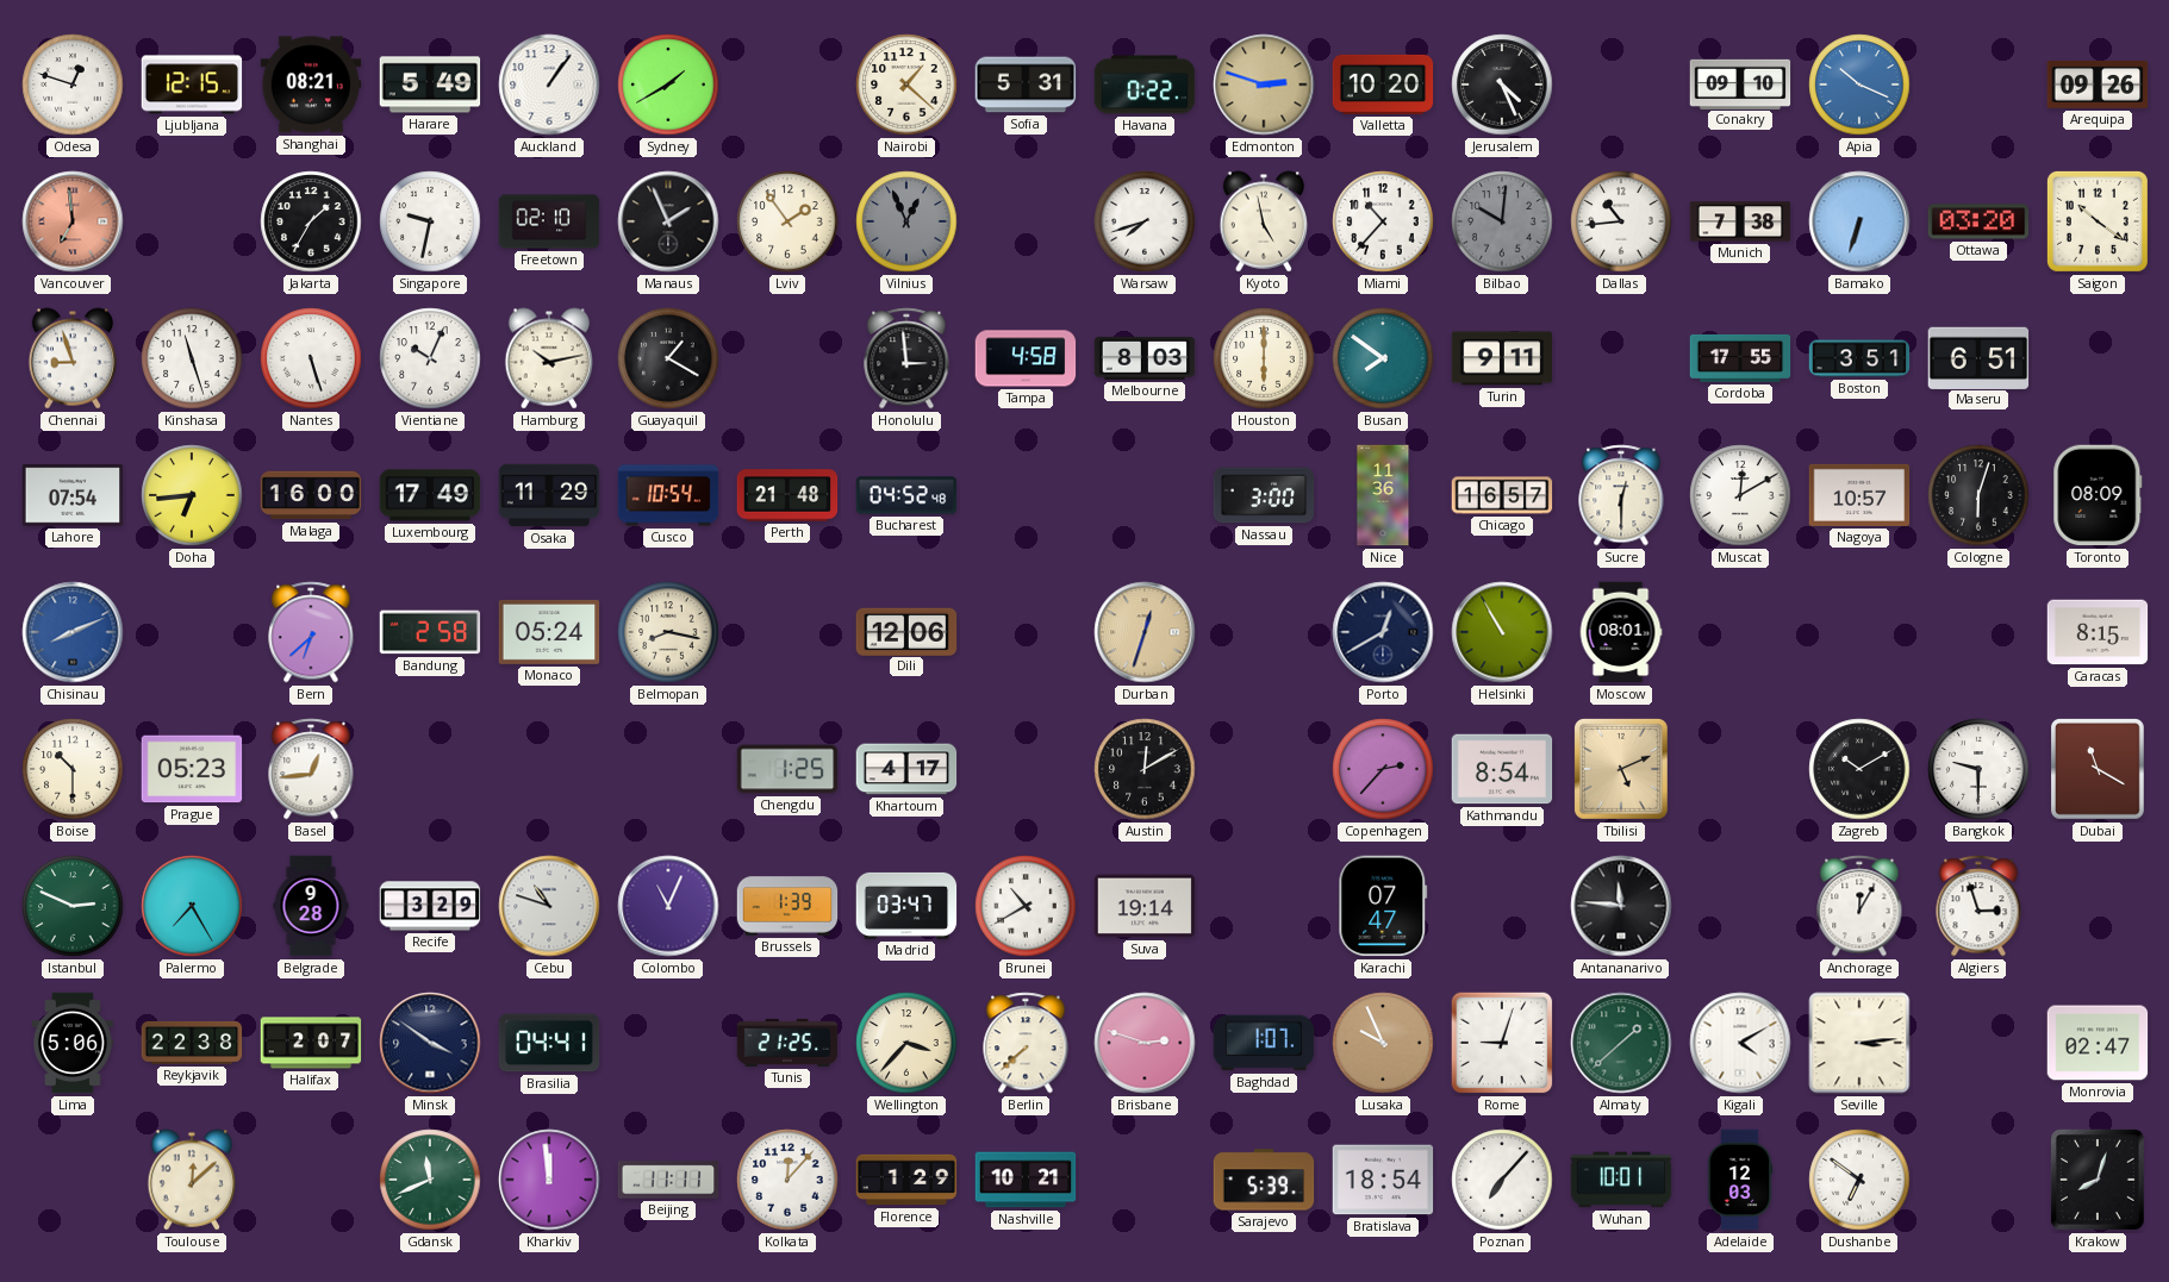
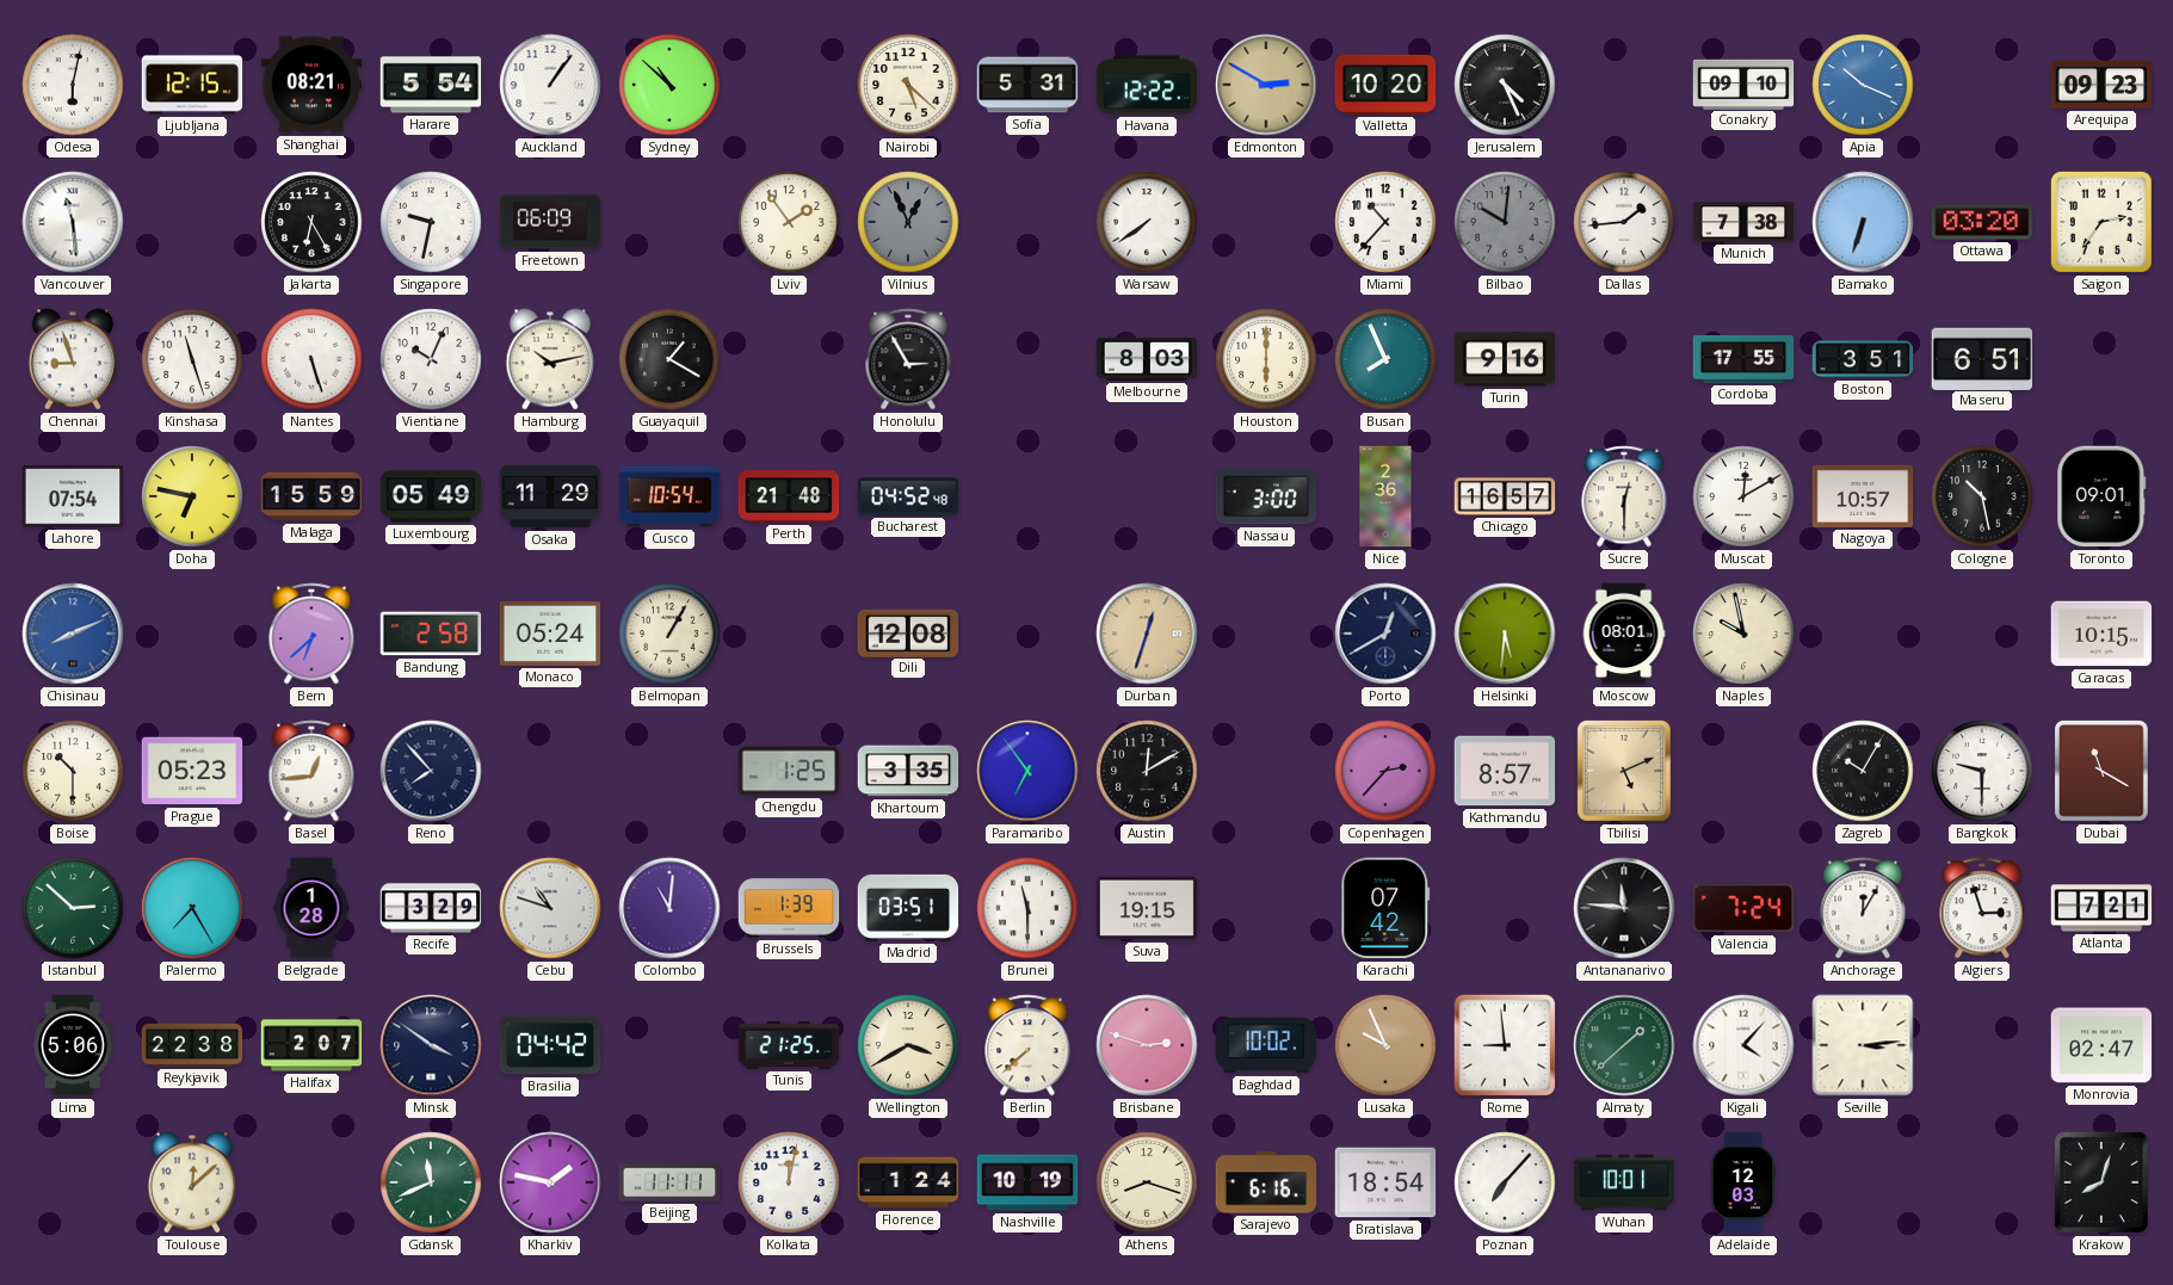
Odesa: 12:48 -> 6:02 (73, 85)
Harare: 5:49 -> 5:54 (431, 85)
Sydney: 1:40 -> 10:52 (669, 85)
Nairobi: 1:22 -> 5:22 (908, 85)
Havana: 0:22 -> 12:22 (1147, 85)
Edmonton: 2:48 -> 2:50 (1266, 85)
Arequipa: 09:26 -> 09:23 (2101, 85)
Vancouver: 6:59 -> 11:29 (73, 222)
Vancouver dial: salmon -> white (73, 222)
Jakarta: 1:35 -> 6:25 (311, 222)
Freetown: 02:10 -> 06:09 (550, 222)
Manaus: 1:56 -> none (668, 221)
Warsaw: 7:42 -> 7:39 (1147, 222)
Kyoto: 4:58 -> none (1264, 221)
Dallas: 10:44 -> 1:44 (1624, 222)
Saigon: 10:21 -> 2:36 (2101, 222)
Honolulu: 2:59 -> 2:55 (908, 359)
Tampa: 4:58 -> none (1026, 358)
Busan: 7:51 -> 7:56 (1385, 359)
Turin: 9:11 -> 9:16 (1505, 359)
Doha: 6:44 -> 6:47 (192, 496)
Malaga: 16:00 -> 15:59 (311, 496)
Luxembourg: 17:49 -> 05:49 (431, 496)
Nice: 11:36 -> 2:36 (1385, 496)
Cologne: 6:03 -> 10:28 (1982, 496)
Toronto: 08:09 -> 09:01 (2101, 496)
Belmopan: 8:17 -> 1:05 (669, 634)
Dili: 12:06 -> 12:08 (908, 632)
Helsinki: 10:55 -> 5:31 (1505, 634)
Naples: none -> 9:58 (1743, 634)
Caracas: 8:15 -> 10:15 (2101, 634)
Reno: none -> 7:53 (431, 771)
Khartoum: 4:17 -> 3:35 (908, 771)
Paramaribo: none -> 6:54 (1027, 771)
Kathmandu: 8:54 -> 8:57 (1505, 771)
Zagreb: 10:10 -> 10:05 (1863, 771)
Istanbul: 2:49 -> 2:52 (73, 908)
Belgrade: 9:28 -> 1:28 (311, 908)
Colombo: 11:04 -> 11:01 (669, 908)
Madrid: 03:47 -> 03:51 (908, 908)
Brunei: 10:40 -> 11:30 (1027, 908)
Suva: 19:14 -> 19:15 (1147, 908)
Karachi: 07:47 -> 07:42 (1385, 908)
Valencia: none -> 7:24 (1743, 908)
Atlanta: none -> 7:21 (2101, 908)
Brasilia: 04:41 -> 04:42 (550, 1045)
Wellington: 3:37 -> 3:40 (908, 1045)
Baghdad: 1:07 -> 10:02 (1266, 1045)
Rome: 9:03 -> 8:59 (1505, 1045)
Kigali: 4:10 -> 4:07 (1743, 1045)
Kharkiv: 11:59 -> 1:47 (550, 1182)
Kolkata: 12:07 -> 12:02 (789, 1182)
Florence: 1:29 -> 1:24 (908, 1182)
Nashville: 10:21 -> 10:19 (1027, 1182)
Athens: none -> 8:18 (1147, 1182)
Sarajevo: 5:39 -> 6:16 (1266, 1182)
Dushanbe: 6:51 -> none (1859, 1180)
